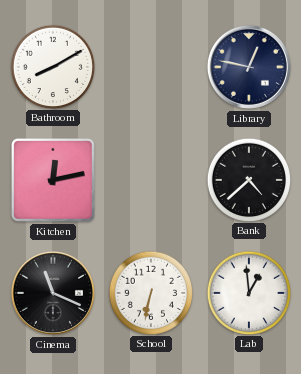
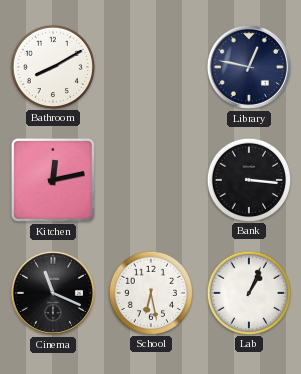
Bank: 4:38 -> 3:16 (248, 179)
School: 6:32 -> 6:28 (150, 292)
Lab: 12:59 -> 1:04 (248, 292)
